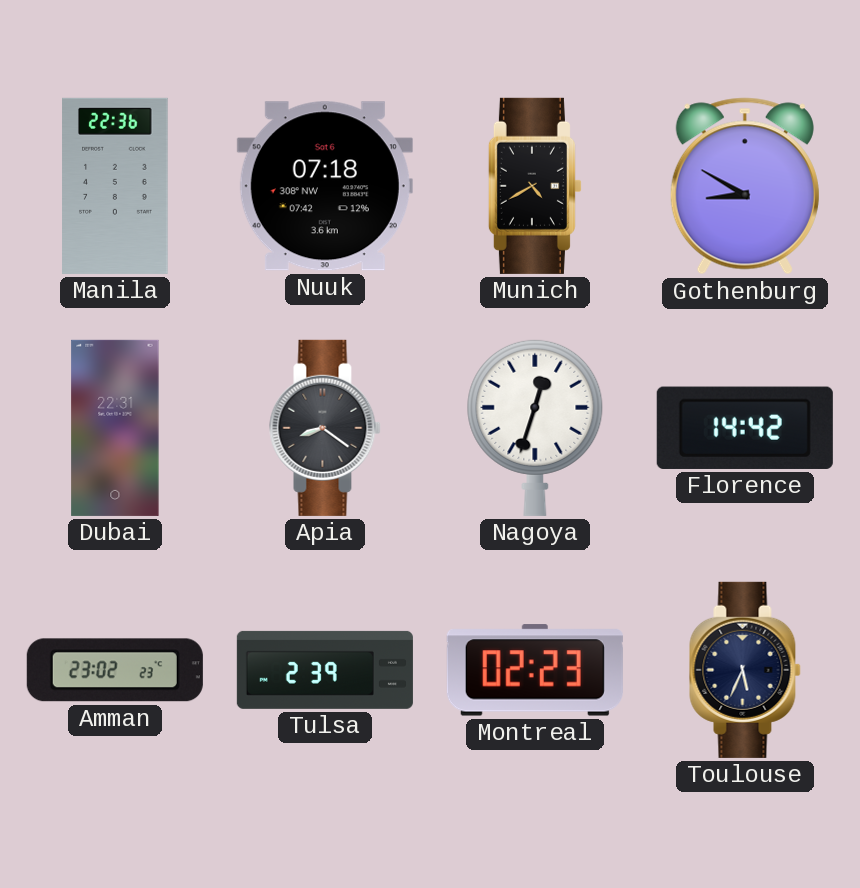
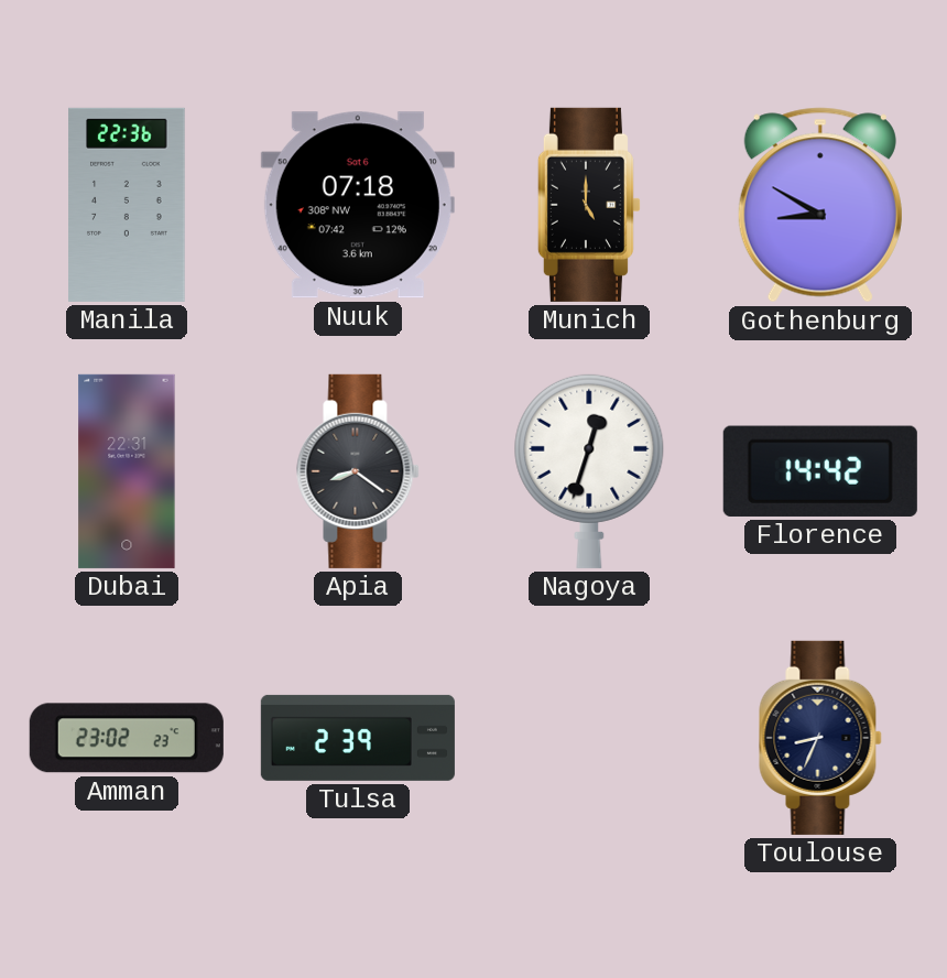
Munich: 4:40 -> 5:00 (589, 205)
Montreal: 02:23 -> none (535, 670)
Toulouse: 5:34 -> 8:34 (820, 738)
